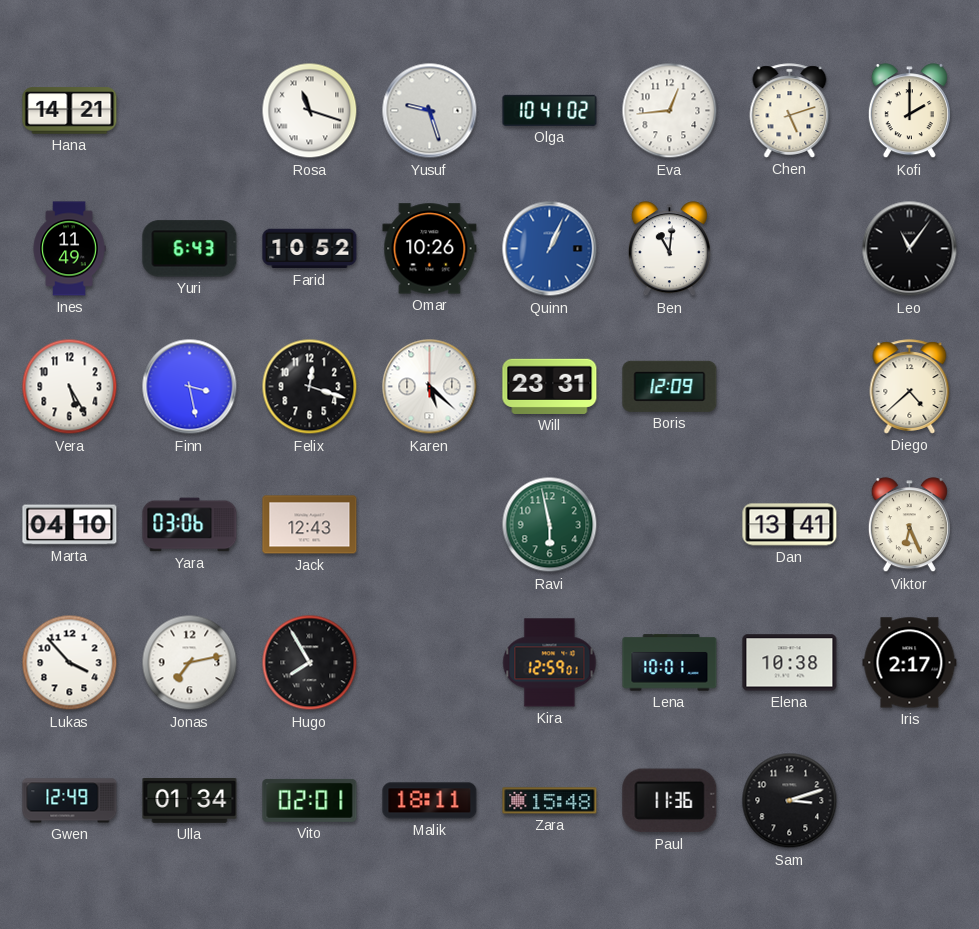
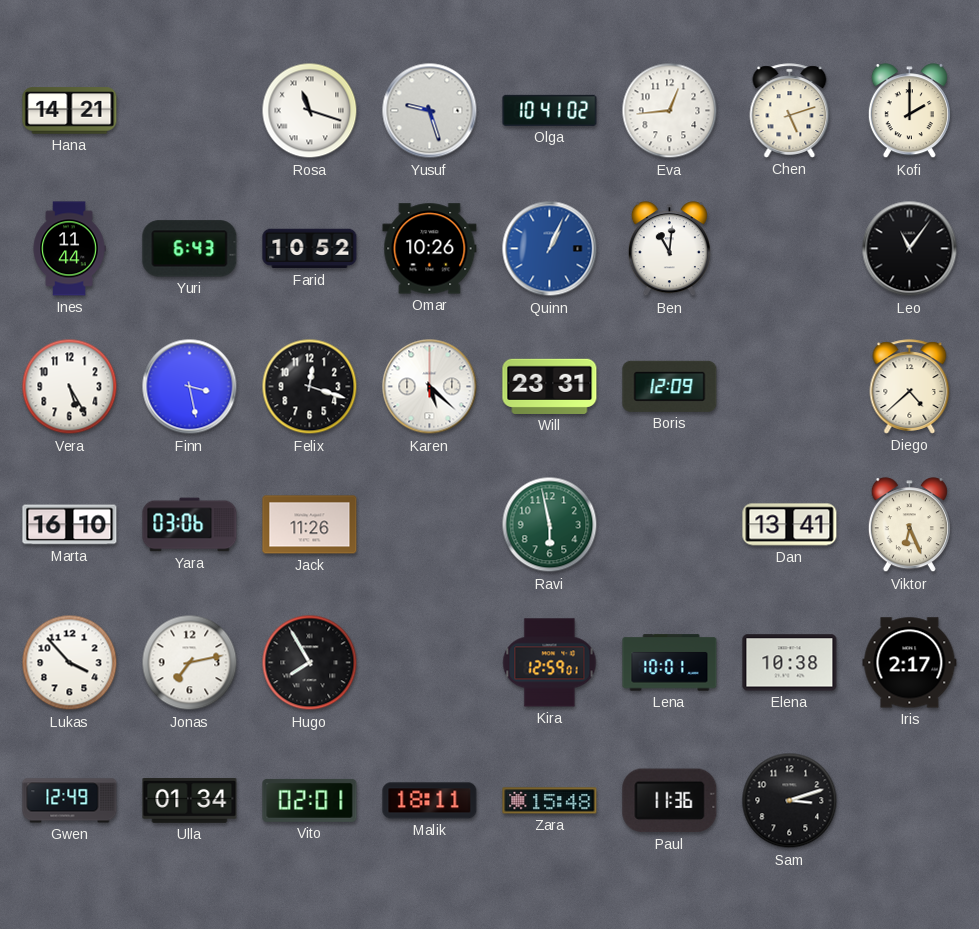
Ines: 11:49 -> 11:44 (69, 249)
Marta: 04:10 -> 16:10 (70, 525)
Jack: 12:43 -> 11:26 (310, 525)
